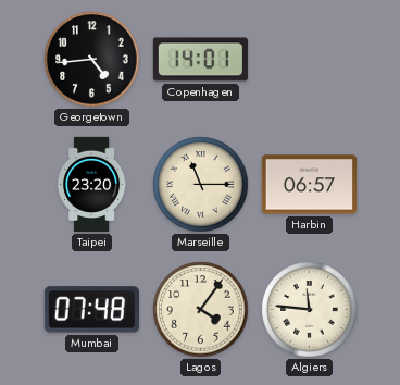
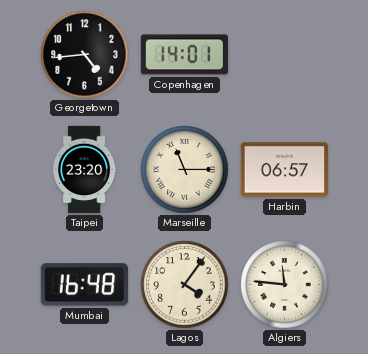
Mumbai: 07:48 -> 16:48 (84, 285)
